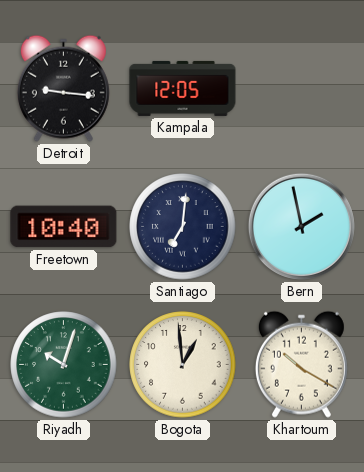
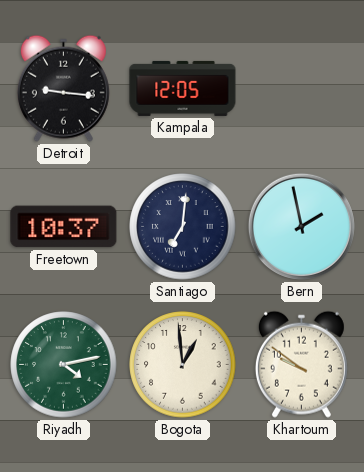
Freetown: 10:40 -> 10:37 (64, 227)
Riyadh: 10:03 -> 4:13 (64, 365)
Khartoum: 10:20 -> 9:51 (301, 364)
